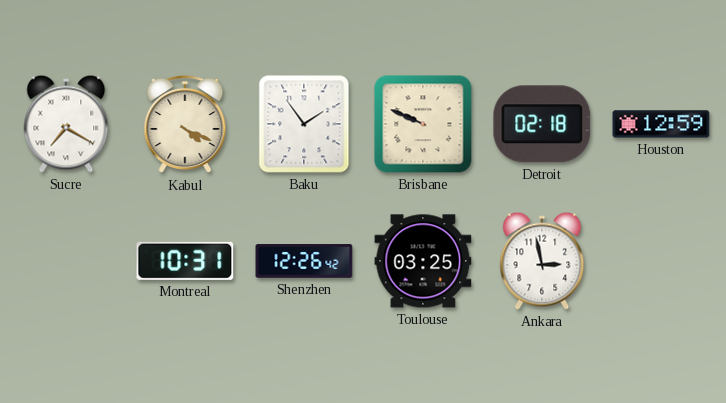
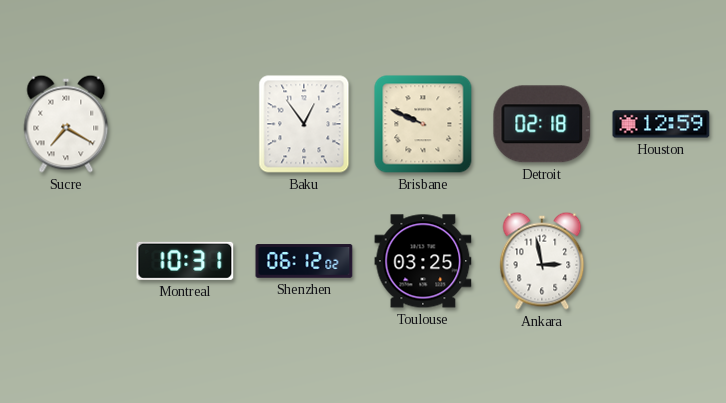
Kabul: 4:19 -> none (185, 124)
Baku: 1:54 -> 12:54 (304, 124)
Shenzhen: 12:26 -> 06:12 (304, 261)
